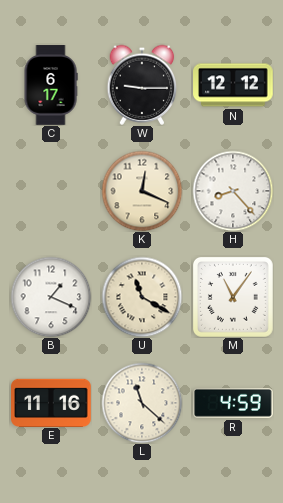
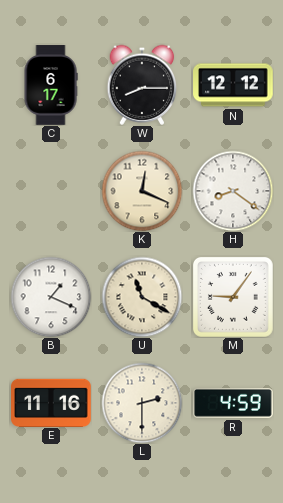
W: 9:15 -> 8:15 (142, 85)
H: 8:23 -> 8:21 (233, 191)
M: 11:06 -> 9:06 (233, 297)
L: 11:22 -> 2:30 (142, 403)
